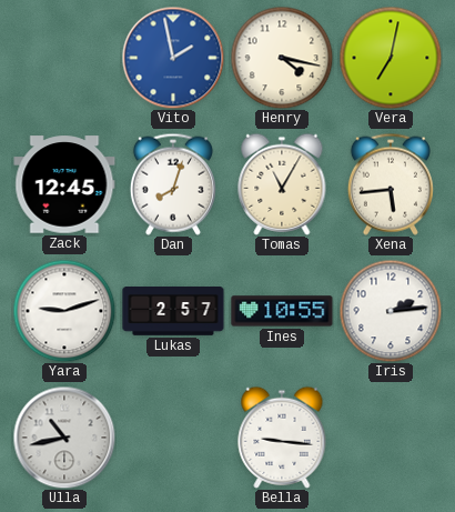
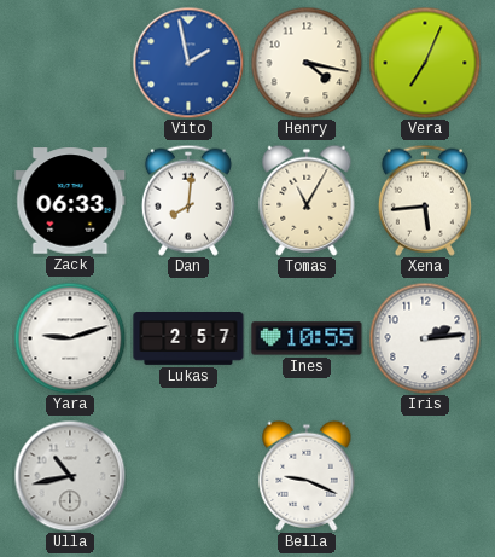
Vera: 7:02 -> 7:04 (425, 63)
Zack: 12:45 -> 06:33 (70, 201)
Dan: 8:03 -> 8:01 (188, 201)
Bella: 9:16 -> 9:19 (307, 476)
